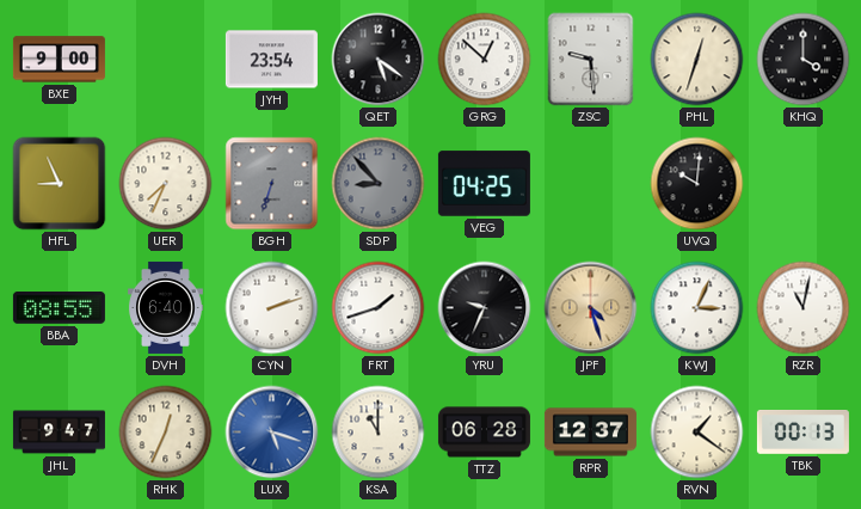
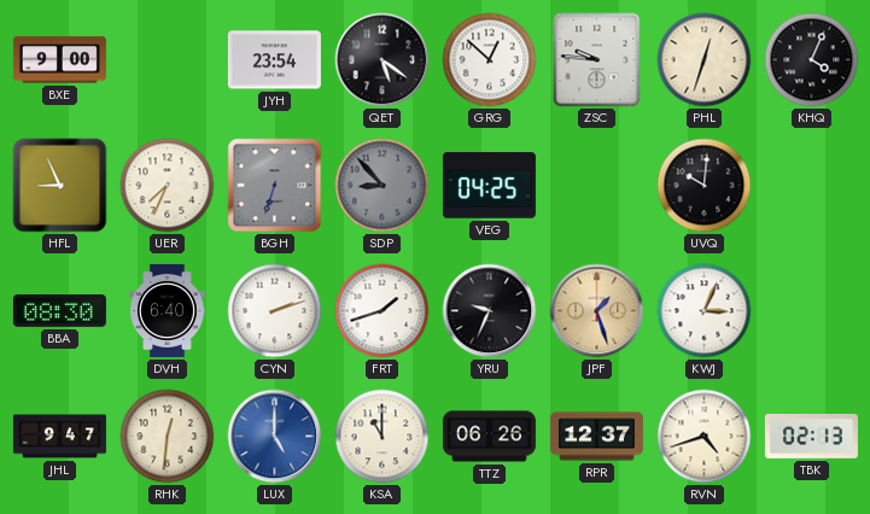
ZSC: 9:29 -> 9:46 (597, 60)
KHQ: 4:00 -> 4:04 (812, 60)
BBA: 08:55 -> 08:30 (59, 311)
JPF: 4:27 -> 1:27 (597, 311)
RZR: 11:02 -> none (804, 308)
RHK: 12:34 -> 12:31 (168, 437)
LUX: 5:18 -> 5:00 (275, 437)
TTZ: 06:28 -> 06:26 (489, 437)
RVN: 1:21 -> 4:42 (705, 437)
TBK: 00:13 -> 02:13 (811, 437)
